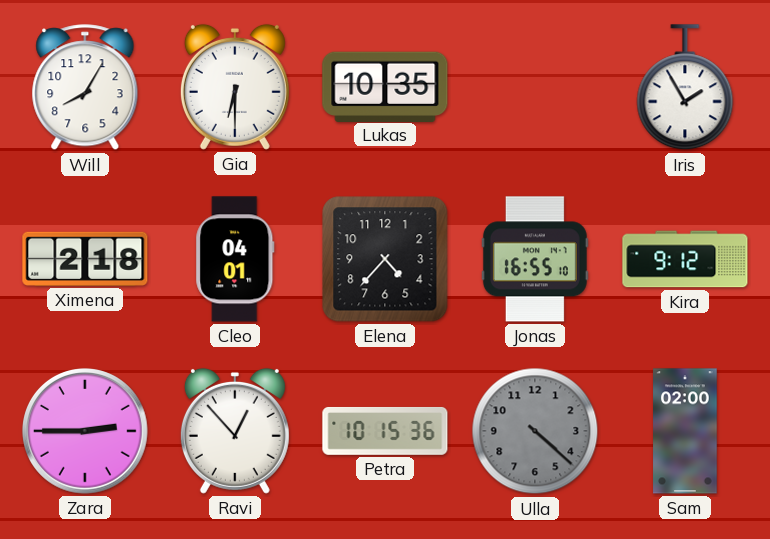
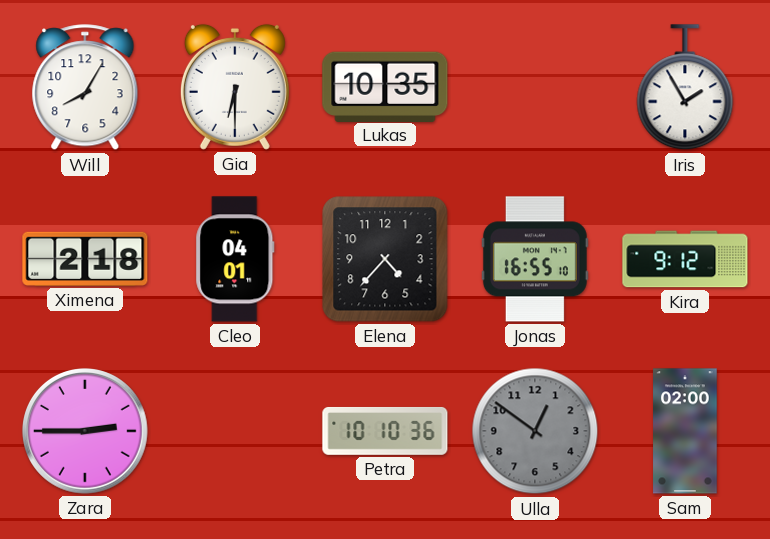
Ravi: 12:53 -> none (235, 431)
Petra: 10:15 -> 10:10 (385, 431)
Ulla: 4:22 -> 12:51 (535, 431)
